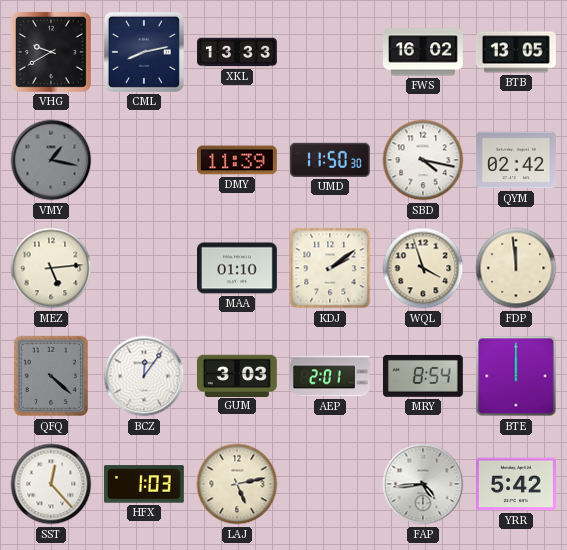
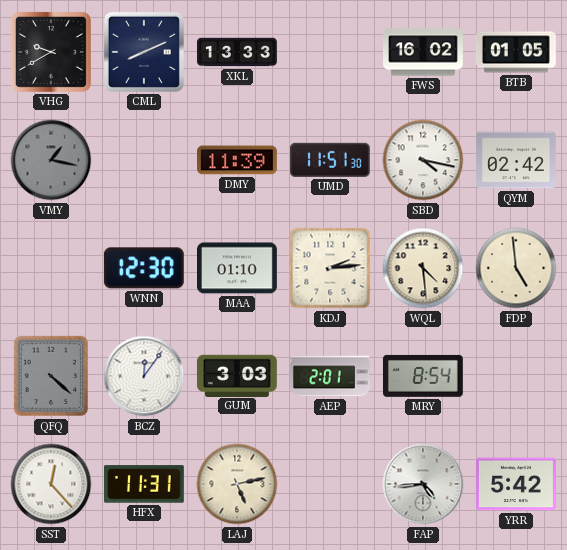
CML: 8:13 -> 8:11 (144, 52)
BTB: 13:05 -> 01:05 (517, 52)
UMD: 11:50 -> 11:51 (330, 160)
MEZ: 5:14 -> none (51, 268)
WNN: none -> 12:30 (144, 268)
KDJ: 2:09 -> 2:14 (330, 268)
WQL: 3:57 -> 4:29 (423, 268)
FDP: 11:59 -> 4:59 (516, 268)
BTE: 12:00 -> none (516, 376)
HFX: 1:03 -> 11:31 (144, 484)
